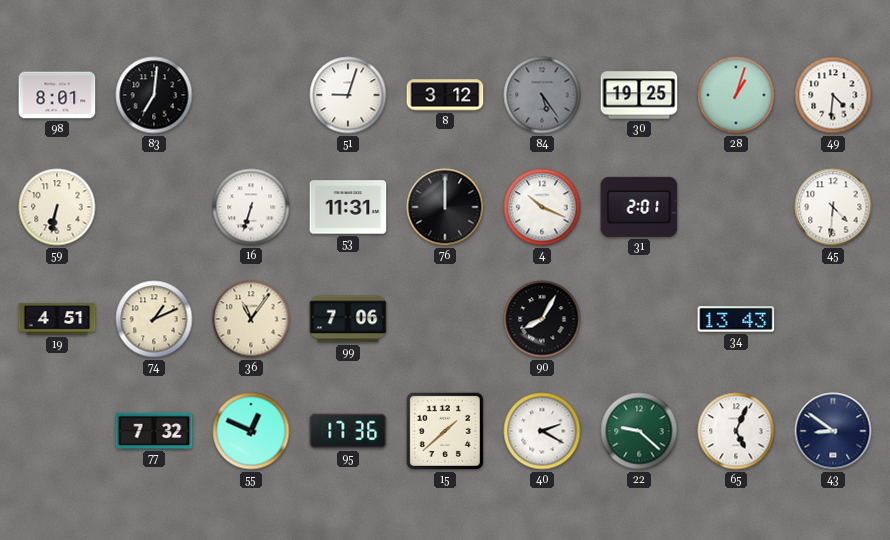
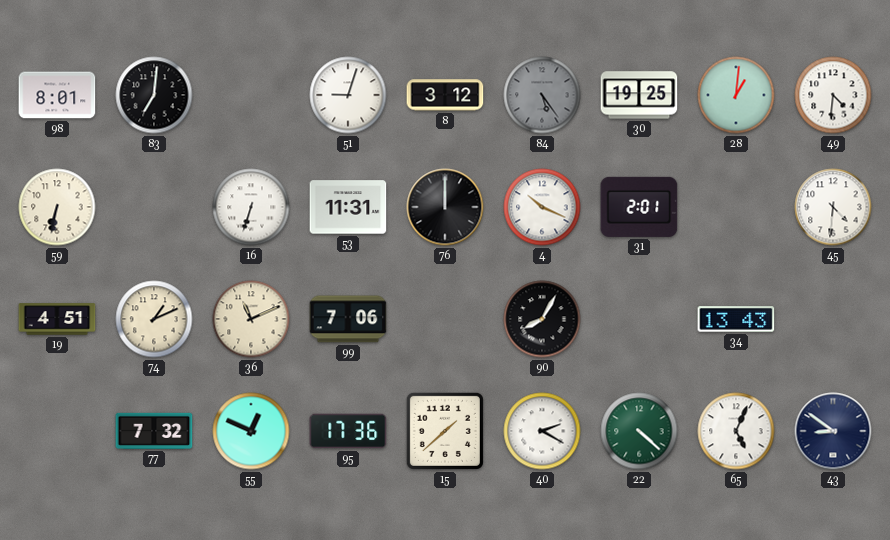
28: 1:03 -> 1:01 (736, 95)
36: 11:06 -> 11:11 (251, 319)
22: 9:22 -> 4:22 (639, 431)
